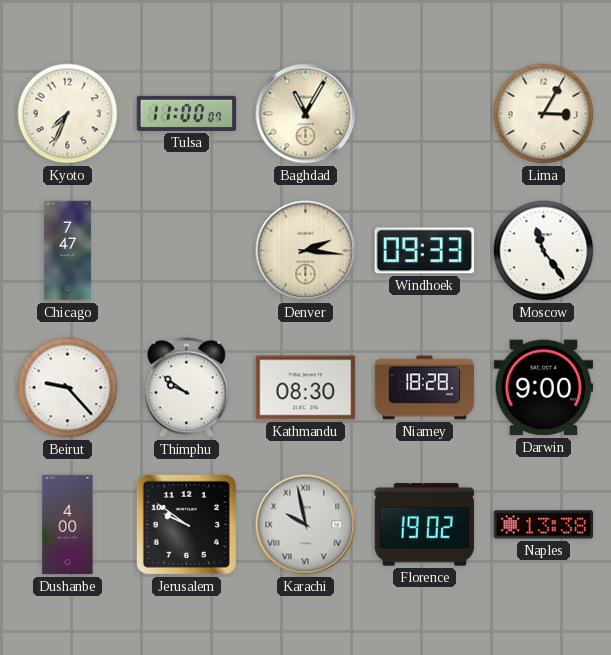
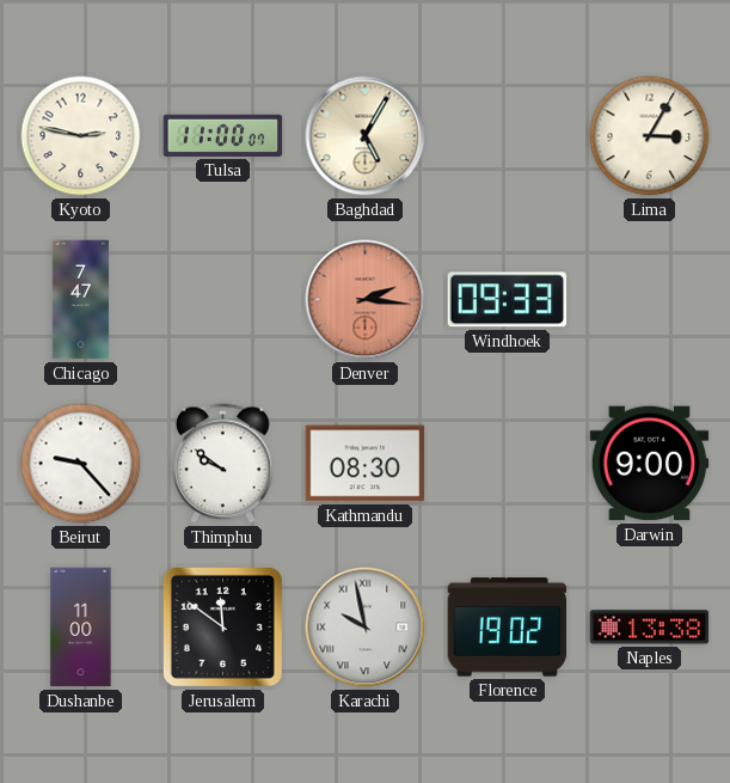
Kyoto: 7:34 -> 2:47 (81, 136)
Baghdad: 11:05 -> 5:05 (366, 136)
Denver dial: cream -> salmon (366, 300)
Moscow: 11:24 -> none (544, 251)
Niamey: 18:28 -> none (425, 388)
Dushanbe: 4:00 -> 11:00 (81, 628)
Jerusalem: 9:51 -> 11:51 (222, 626)
